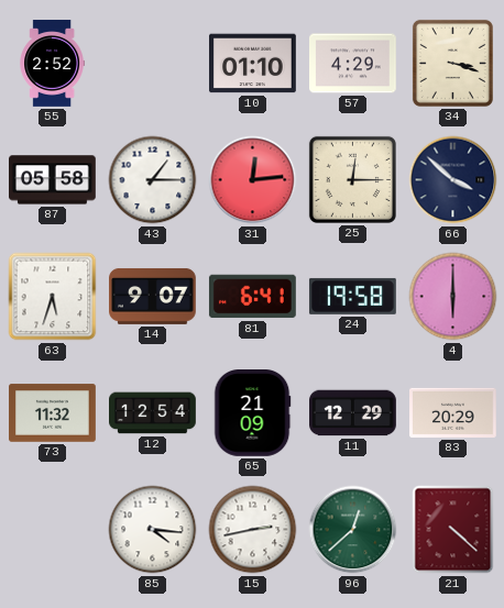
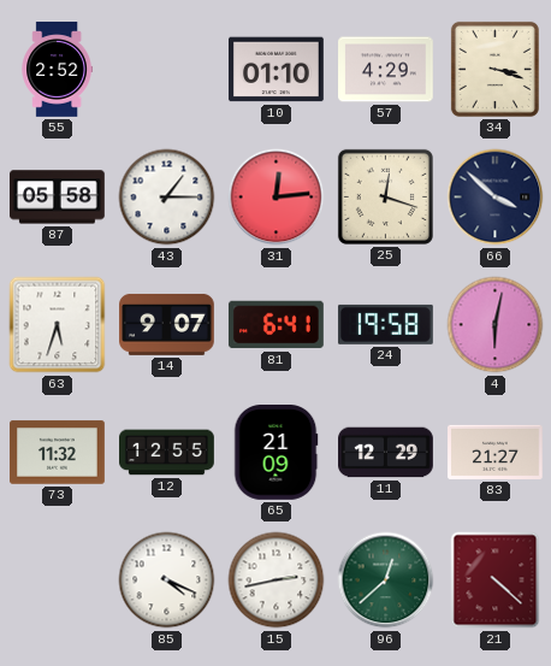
25: 12:15 -> 12:18 (385, 196)
4: 6:00 -> 6:02 (496, 325)
12: 12:54 -> 12:55 (167, 453)
83: 20:29 -> 21:27 (496, 452)
85: 4:16 -> 4:19 (167, 580)
